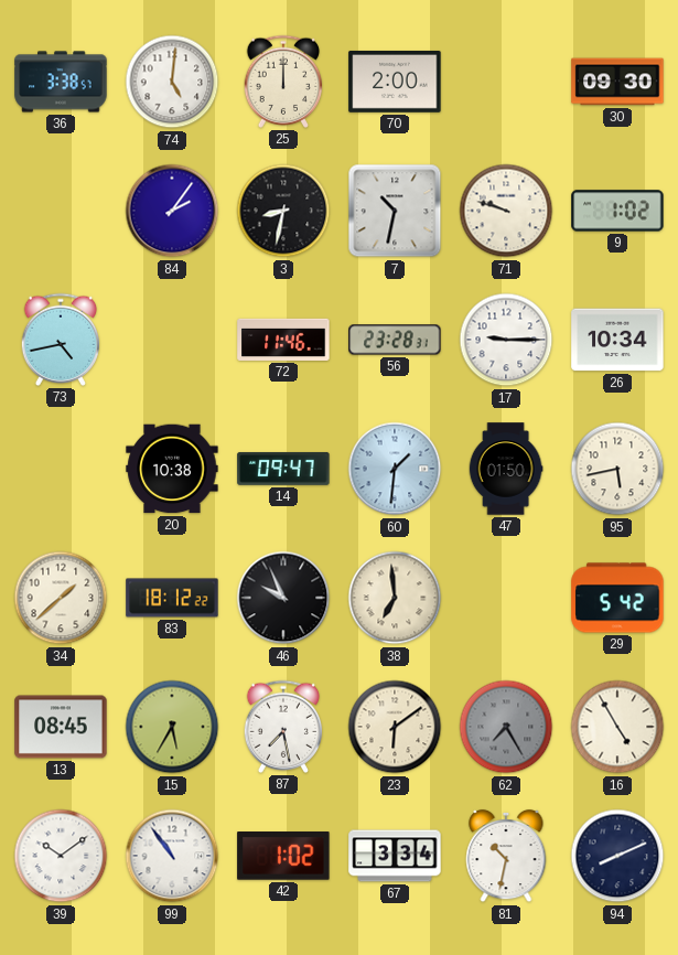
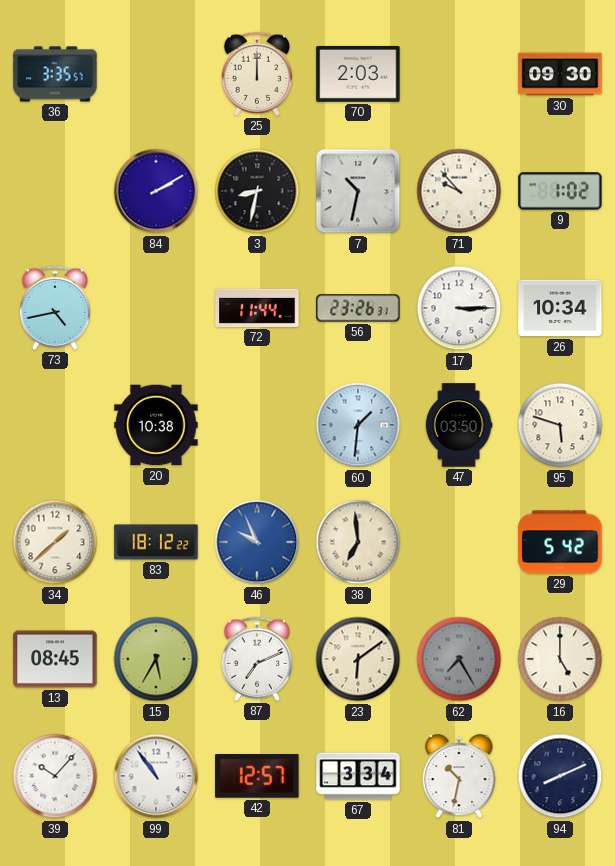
36: 3:38 -> 3:35 (55, 74)
74: 5:01 -> none (172, 82)
70: 2:00 -> 2:03 (358, 74)
84: 2:06 -> 2:10 (156, 191)
71: 9:48 -> 9:53 (459, 191)
72: 11:46 -> 11:44 (257, 308)
56: 23:28 -> 23:26 (358, 308)
17: 9:15 -> 3:15 (459, 308)
14: 09:47 -> none (283, 469)
47: 01:50 -> 03:50 (459, 425)
95: 5:43 -> 5:48 (560, 425)
46 dial: black -> blue (257, 542)
87: 7:28 -> 7:11 (257, 659)
16: 4:55 -> 5:00 (560, 659)
39: 10:09 -> 10:07 (55, 776)
42: 1:02 -> 12:57 (257, 776)
